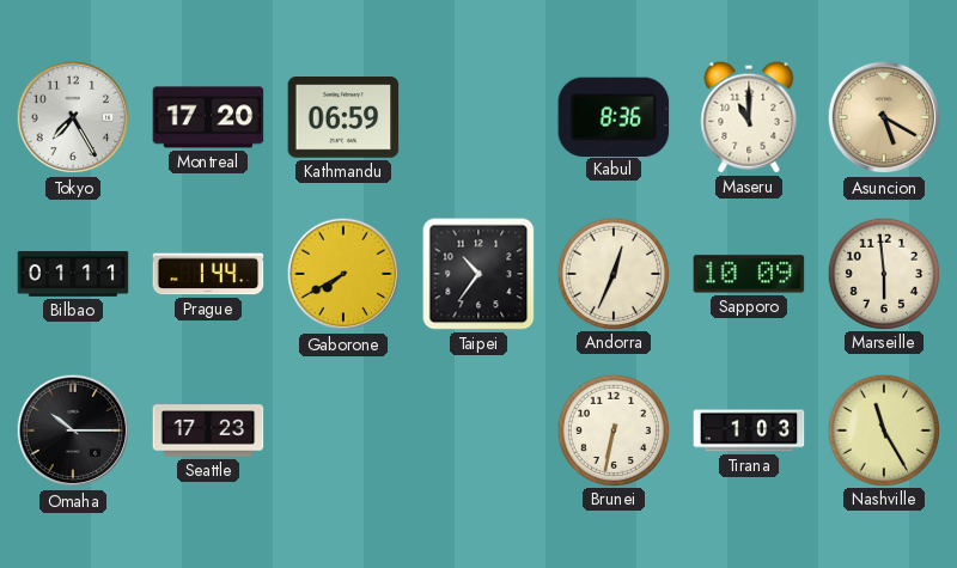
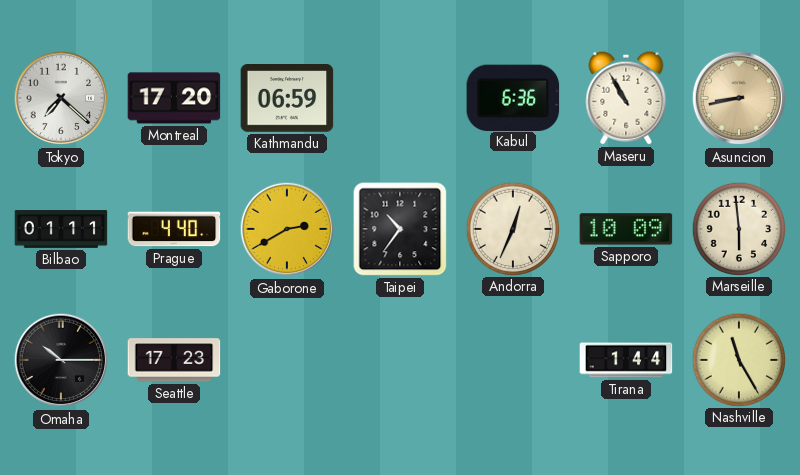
Tokyo: 7:25 -> 7:22 (61, 98)
Kabul: 8:36 -> 6:36 (513, 97)
Maseru: 11:00 -> 10:55 (626, 98)
Asuncion: 5:20 -> 8:43 (739, 98)
Prague: 1:44 -> 4:40 (174, 229)
Gaborone: 7:40 -> 2:40 (287, 229)
Brunei: 6:32 -> none (612, 429)
Tirana: 1:03 -> 1:44 (626, 360)
